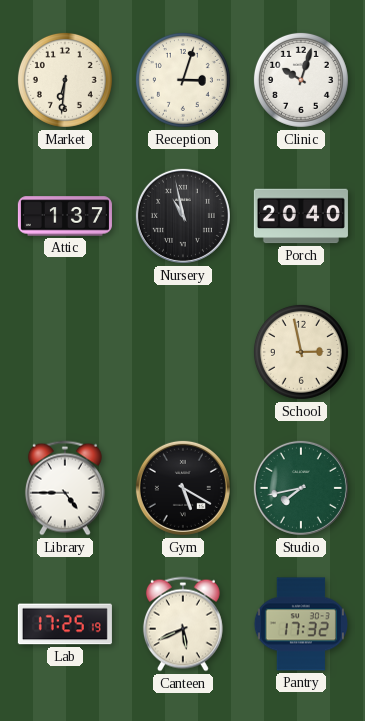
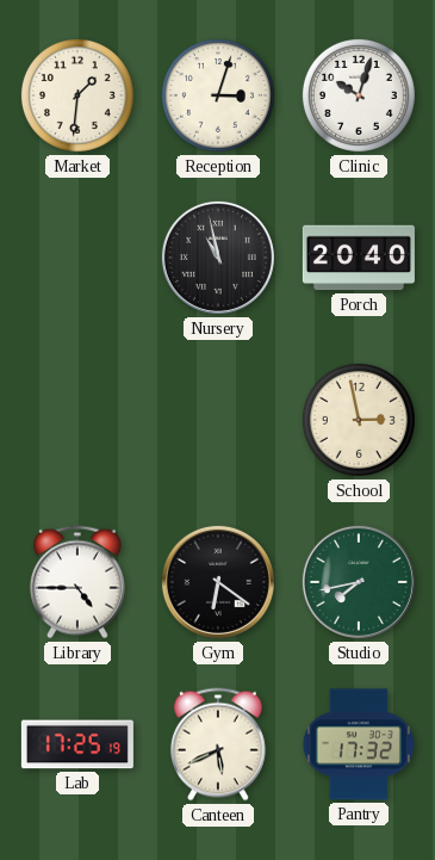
Market: 6:31 -> 1:31 (77, 95)
Attic: 1:37 -> none (65, 216)
Gym: 5:20 -> 6:21 (218, 582)
